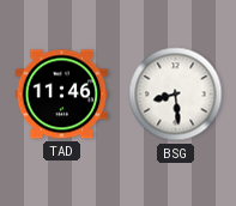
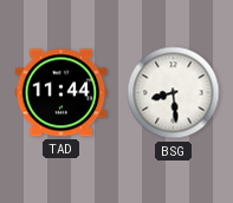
TAD: 11:46 -> 11:44 (62, 93)
